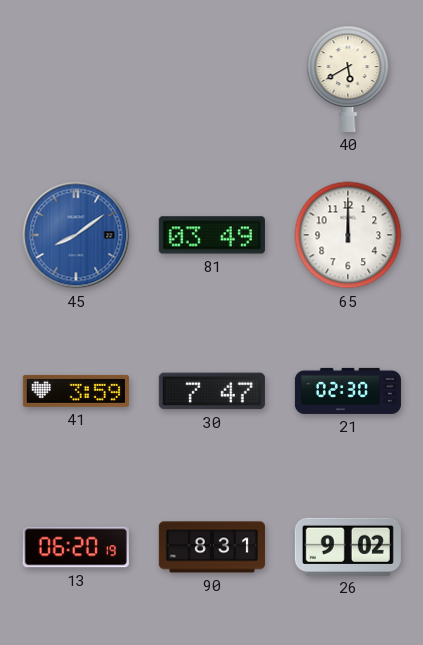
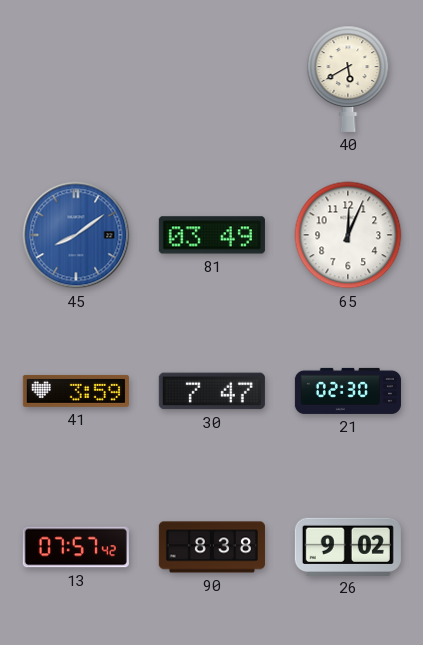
65: 12:00 -> 12:04 (348, 235)
13: 06:20 -> 07:57 (76, 547)
90: 8:31 -> 8:38 (212, 547)
